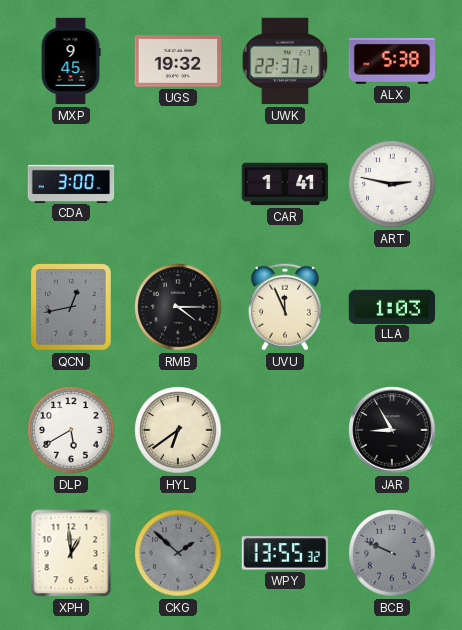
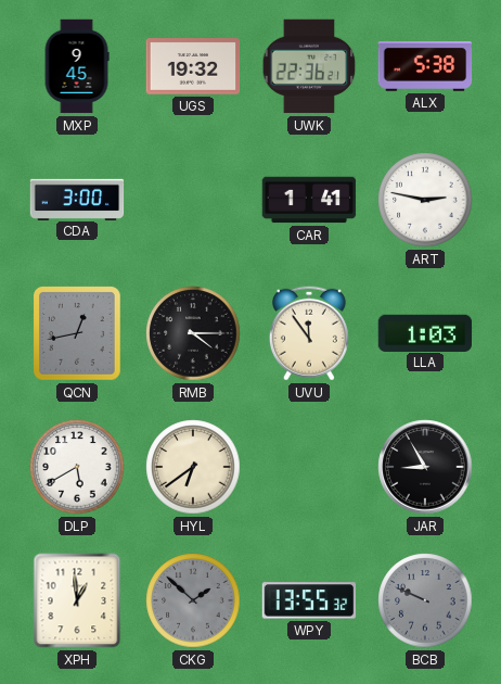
UWK: 22:37 -> 22:36 (309, 66)
UVU: 11:56 -> 11:54 (309, 333)
